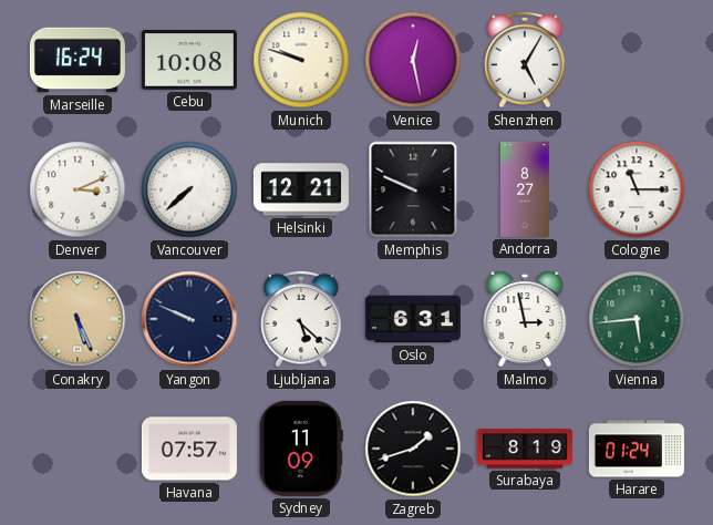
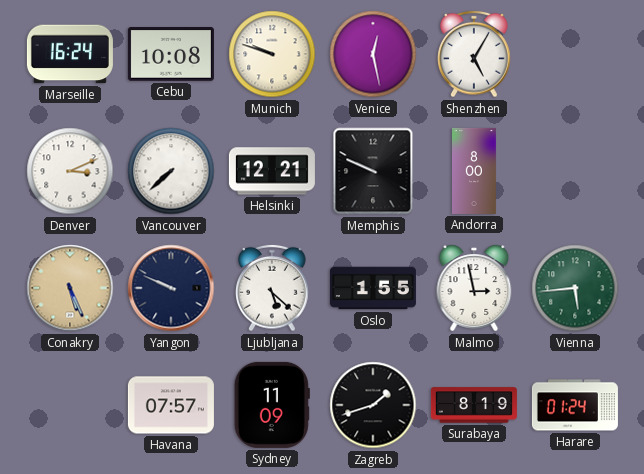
Andorra: 8:27 -> 8:00 (475, 171)
Cologne: 11:15 -> none (637, 189)
Oslo: 6:31 -> 1:55 (373, 288)
